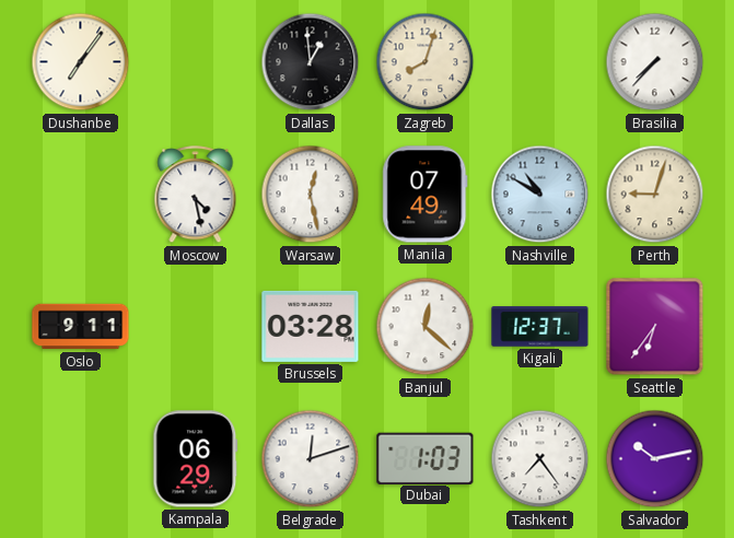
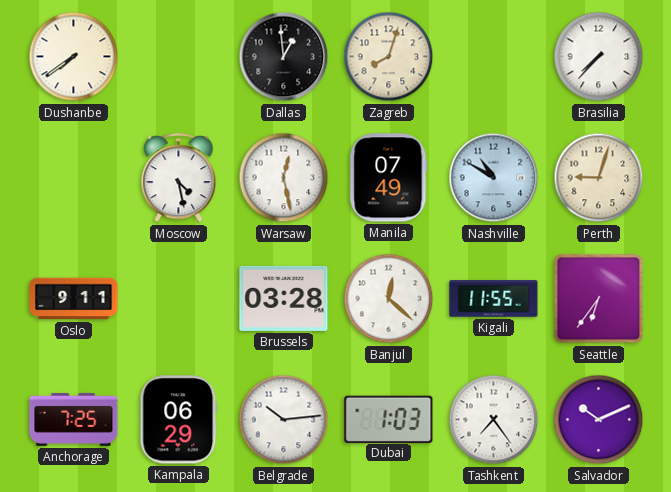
Dushanbe: 7:06 -> 7:39 (74, 57)
Kigali: 12:37 -> 11:55 (494, 299)
Anchorage: none -> 7:25 (74, 420)
Belgrade: 12:12 -> 10:14 (284, 420)
Salvador: 10:13 -> 10:11 (599, 420)
